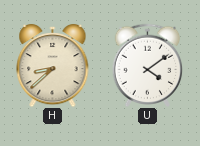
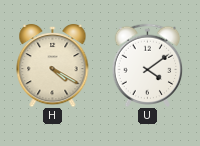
H: 8:38 -> 4:20 (53, 65)
